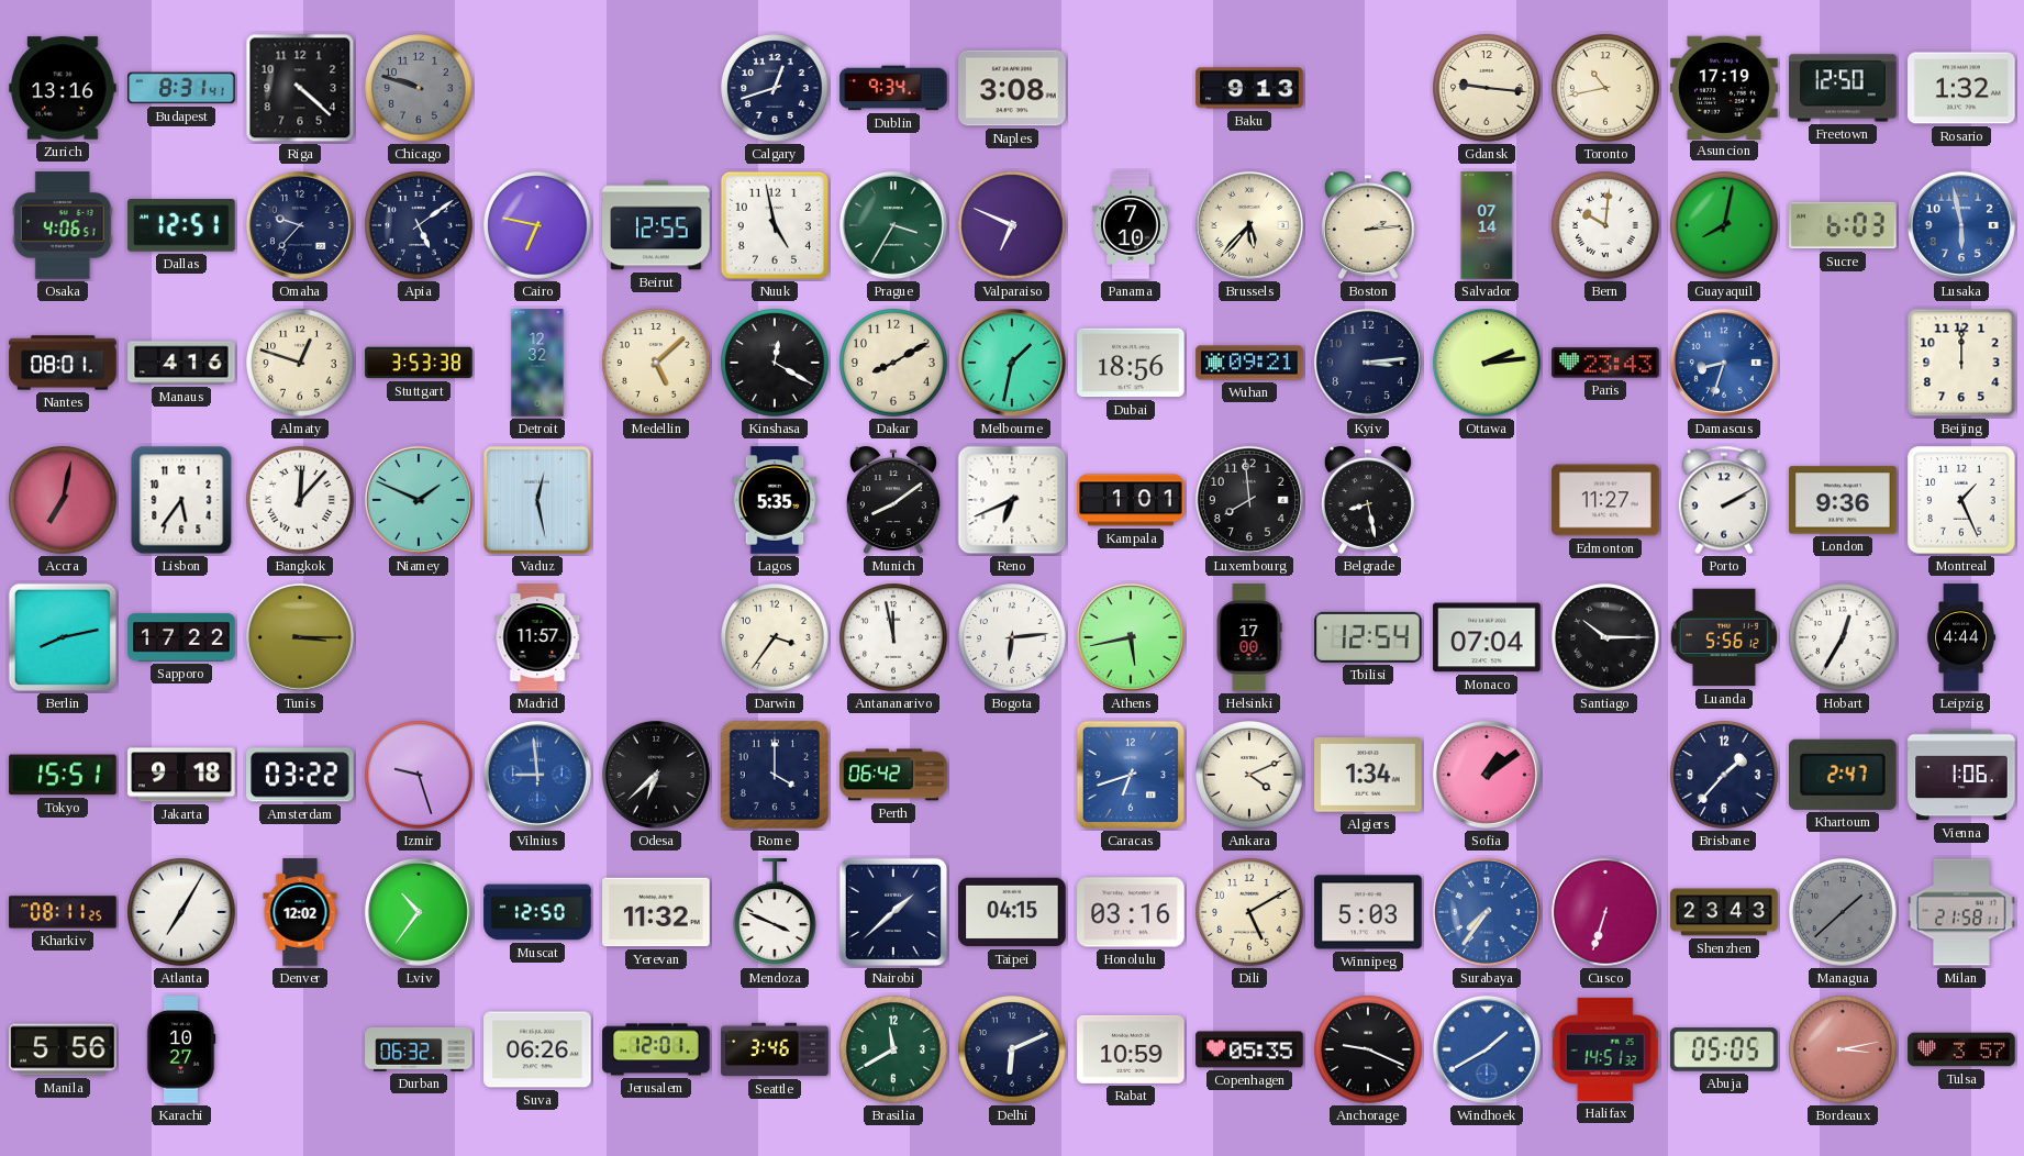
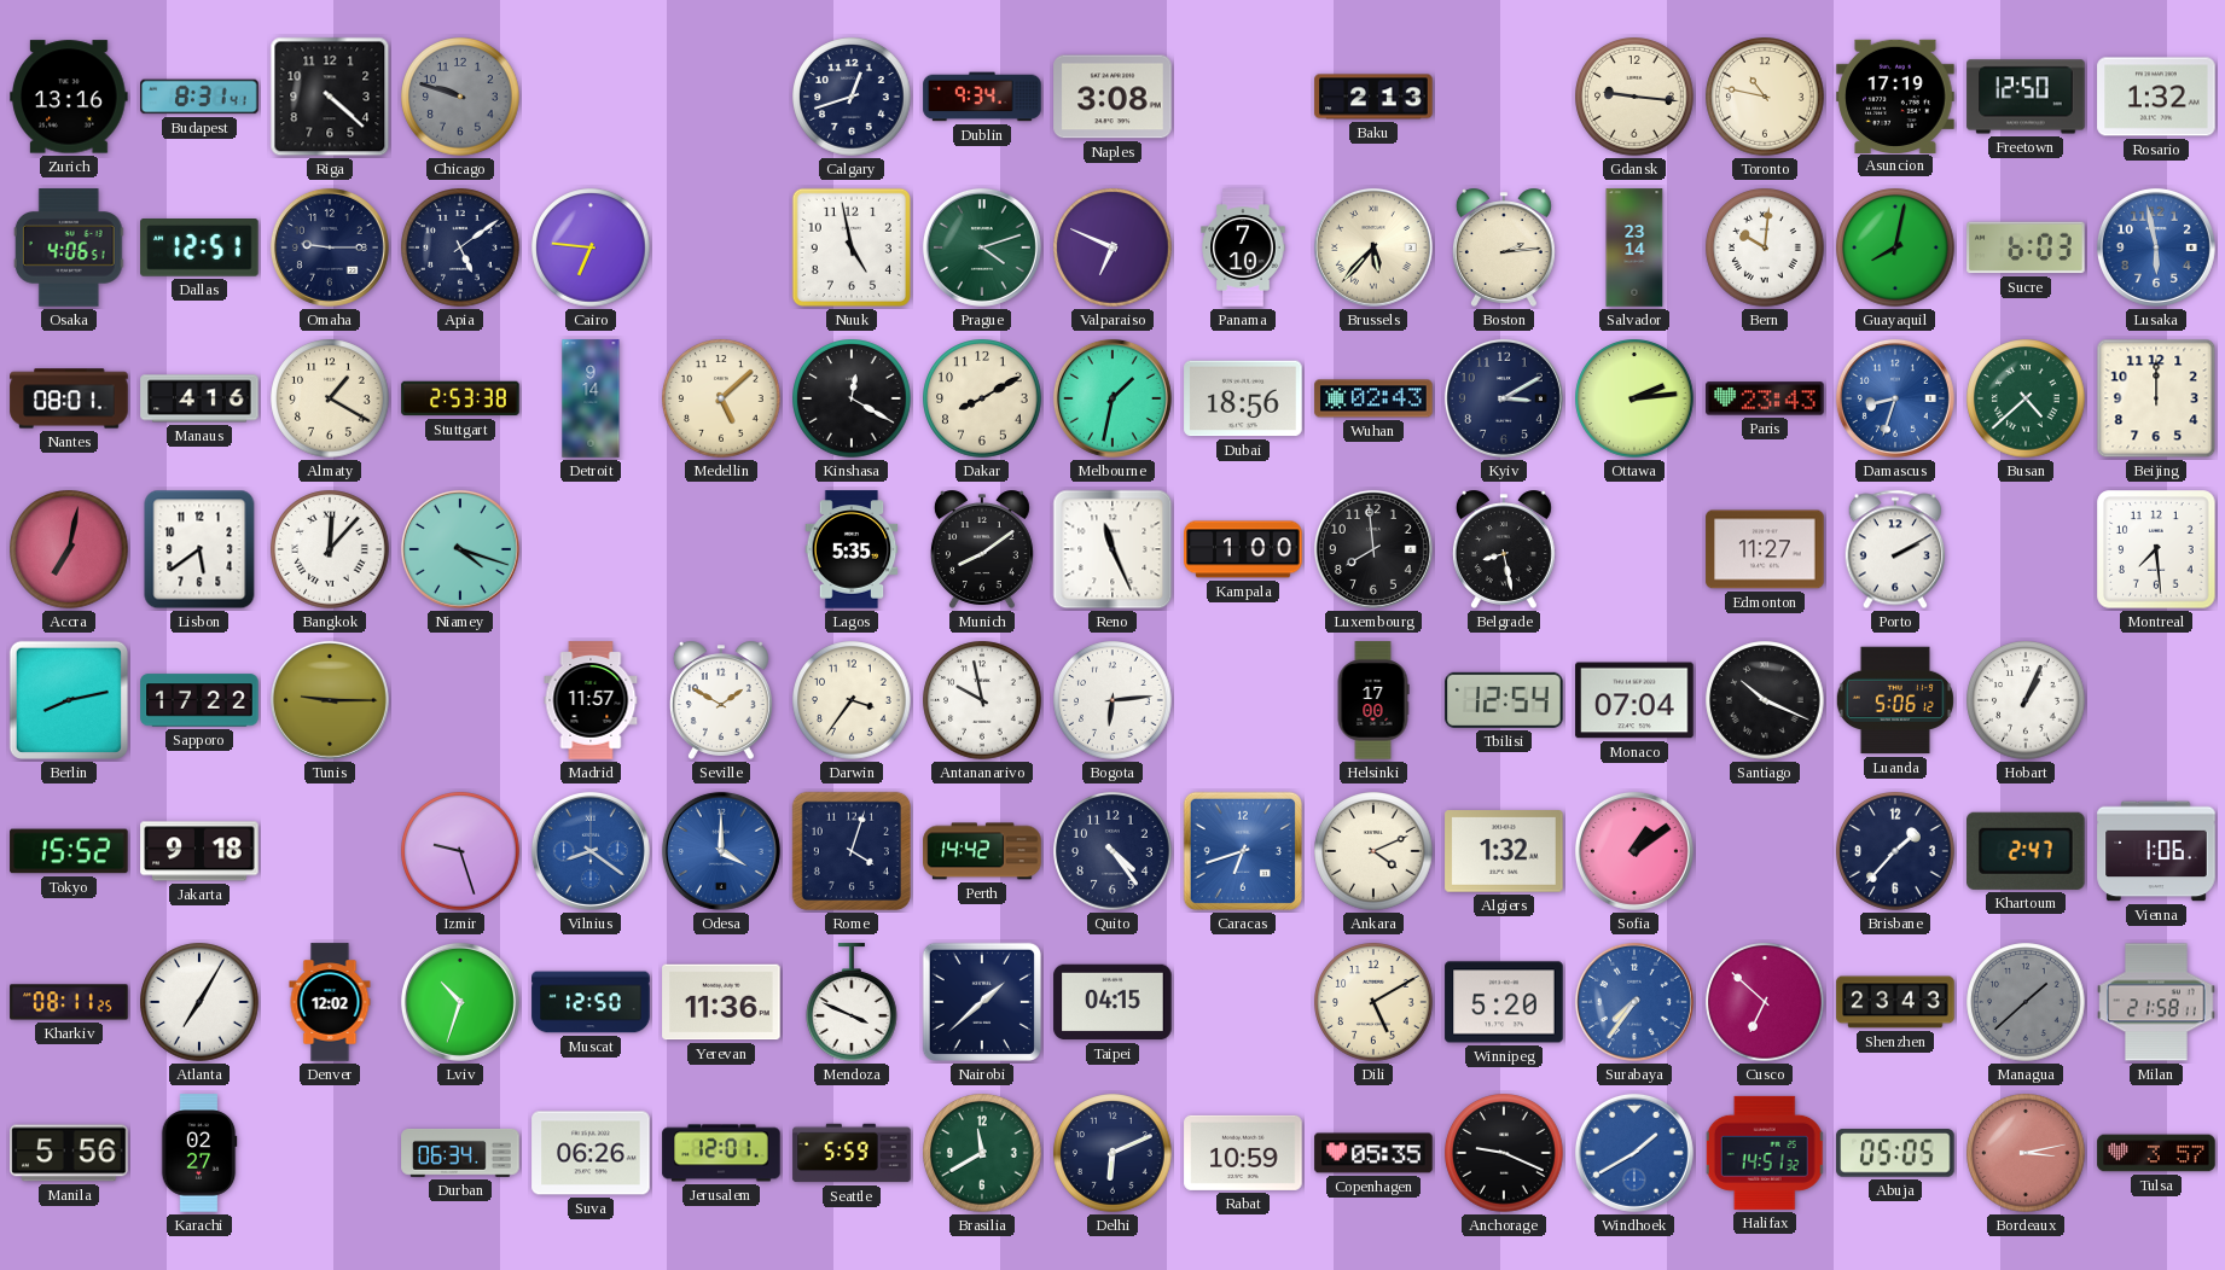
Baku: 9:13 -> 2:13 (1373, 97)
Toronto: 10:43 -> 10:47 (1765, 97)
Omaha: 9:37 -> 9:15 (330, 247)
Cairo: 6:47 -> 6:46 (591, 247)
Beirut: 12:55 -> none (656, 225)
Prague: 3:35 -> 4:12 (982, 247)
Salvador: 07:14 -> 23:14 (1634, 247)
Almaty: 12:48 -> 1:20 (330, 398)
Stuttgart: 3:53 -> 2:53 (460, 398)
Detroit: 12:32 -> 9:14 (591, 398)
Wuhan: 09:21 -> 02:43 (1373, 398)
Kyiv: 3:14 -> 3:10 (1504, 398)
Busan: none -> 4:38 (2026, 398)
Lisbon: 5:36 -> 5:39 (199, 549)
Niamey: 1:49 -> 4:18 (460, 549)
Vaduz: 12:28 -> none (538, 501)
Reno: 6:41 -> 11:26 (1112, 549)
Kampala: 1:01 -> 1:00 (1243, 549)
London: 9:36 -> none (1843, 500)
Montreal: 1:26 -> 7:29 (2156, 549)
Tunis: 3:15 -> 9:15 (330, 700)
Seville: none -> 1:50 (721, 700)
Antananarivo: 11:58 -> 9:58 (982, 700)
Athens: 5:43 -> none (1131, 637)
Santiago: 10:15 -> 10:19 (1765, 700)
Luanda: 5:56 -> 5:06 (1895, 700)
Hobart: 12:35 -> 1:04 (2026, 700)
Leipzig: 4:44 -> none (1961, 637)
Tokyo: 15:51 -> 15:52 (69, 851)
Amsterdam: 03:22 -> none (300, 775)
Vilnius: 8:59 -> 8:21 (591, 851)
Odesa: 6:38 -> 4:00 (721, 851)
Odesa dial: black -> blue (721, 851)
Rome: 4:00 -> 4:03 (852, 851)
Perth: 06:42 -> 14:42 (982, 851)
Quito: none -> 4:24 (1112, 851)
Algiers: 1:34 -> 1:32 (1504, 851)
Lviv: 10:36 -> 10:33 (460, 1002)
Yerevan: 11:32 -> 11:36 (721, 1002)
Honolulu: 03:16 -> none (1131, 912)
Winnipeg: 5:03 -> 5:20 (1504, 1002)
Cusco: 6:33 -> 6:52 (1765, 1002)
Karachi: 10:27 -> 02:27 (199, 1153)
Durban: 06:32 -> 06:34 (460, 1154)
Seattle: 3:46 -> 5:59 (852, 1153)
